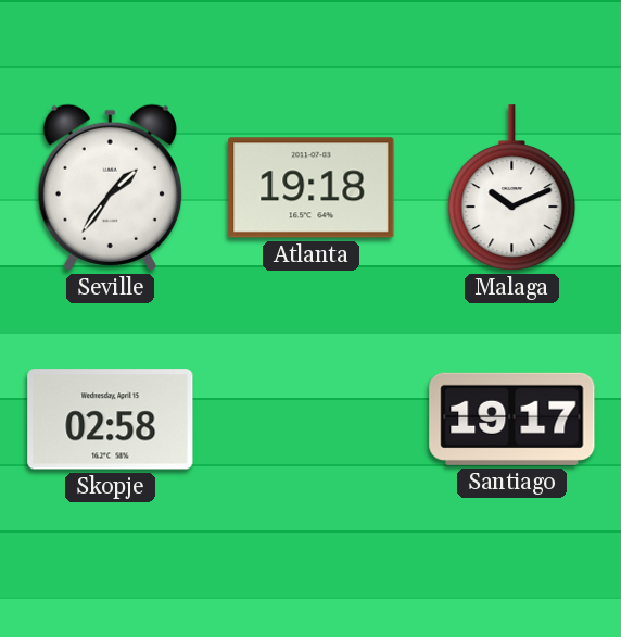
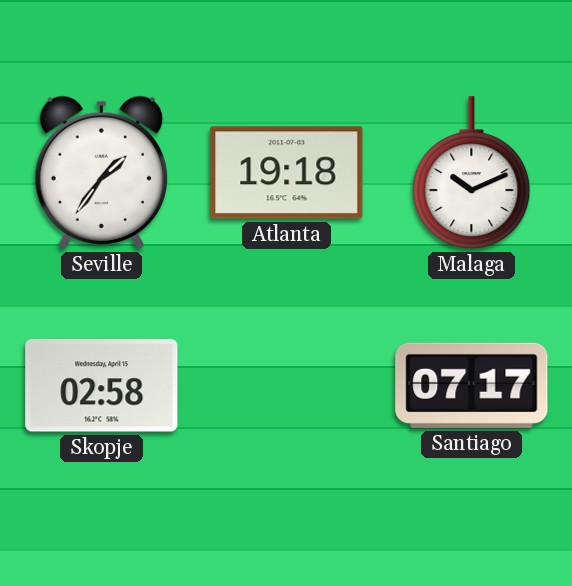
Santiago: 19:17 -> 07:17 (472, 385)
